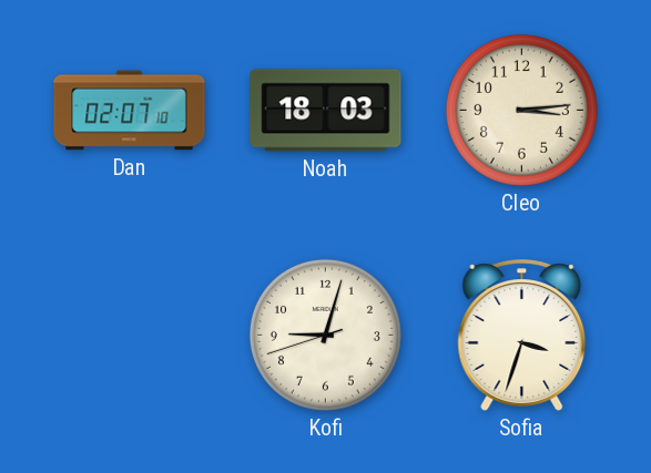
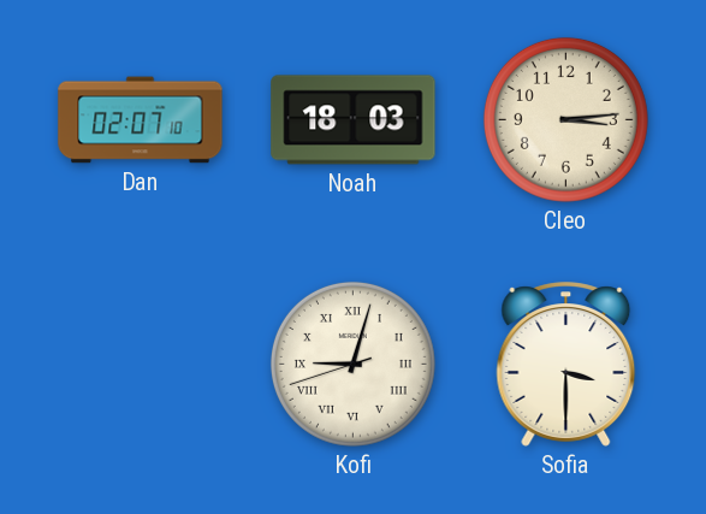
Kofi numerals: Arabic -> Roman (352, 364)
Sofia: 3:33 -> 3:30 (566, 365)
